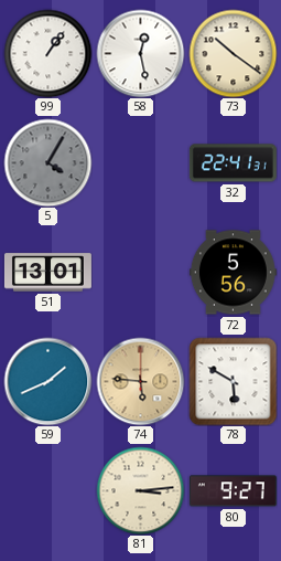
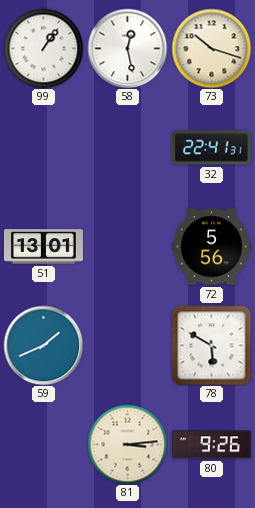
73: 10:21 -> 10:18 (211, 48)
5: 4:05 -> none (47, 162)
74: 5:46 -> none (140, 381)
80: 9:27 -> 9:26 (211, 445)
